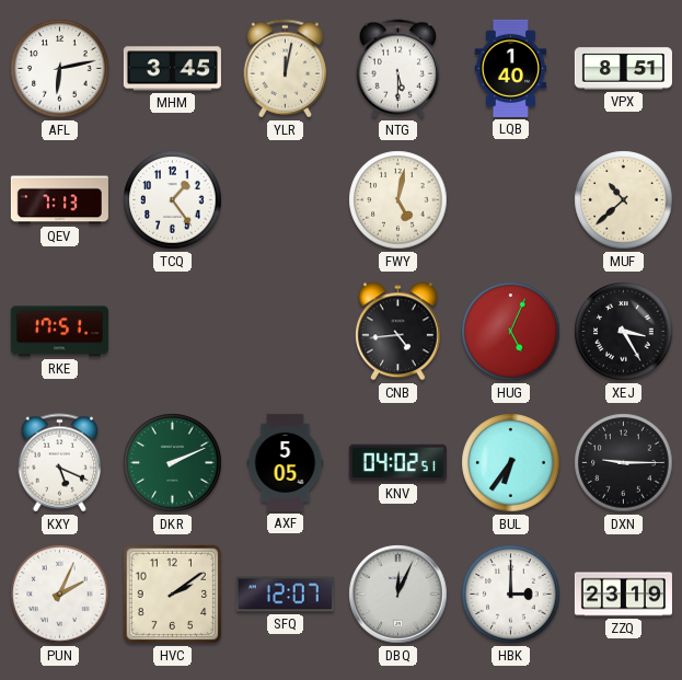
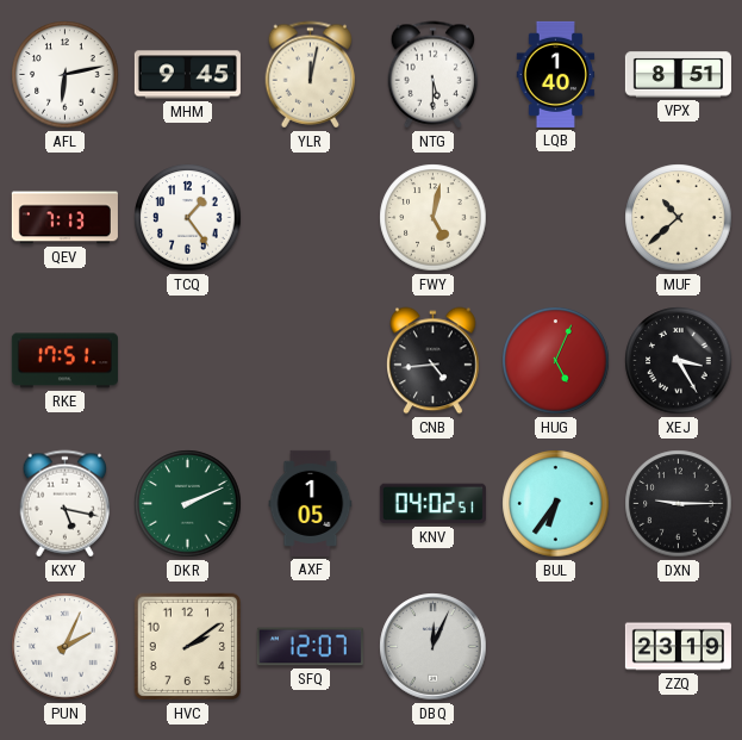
MHM: 3:45 -> 9:45 (187, 75)
KXY: 5:19 -> 5:17 (66, 504)
AXF: 5:05 -> 1:05 (311, 503)
HBK: 3:00 -> none (511, 595)
